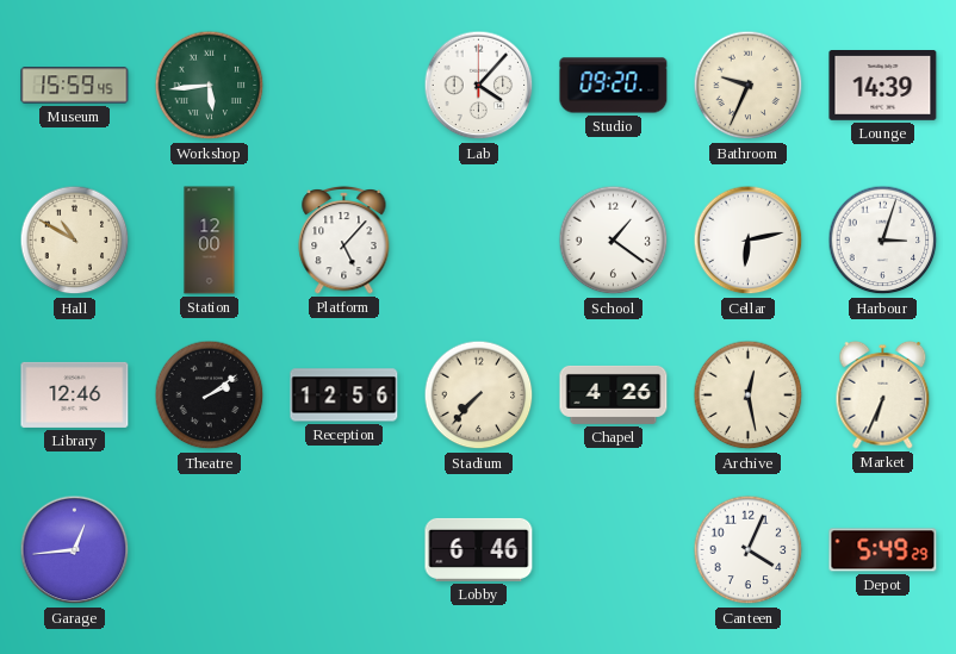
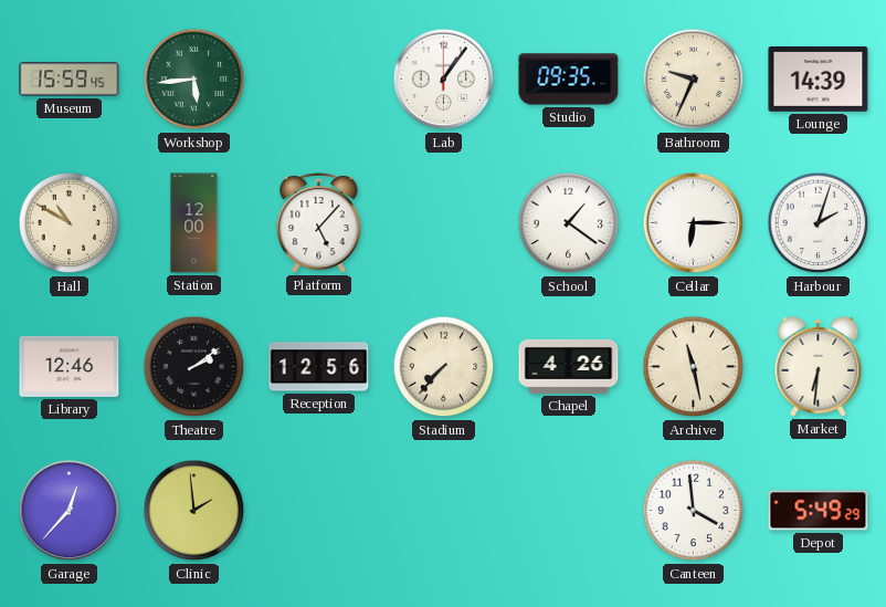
Lab: 4:07 -> 1:06 (444, 80)
Studio: 09:20 -> 09:35 (569, 80)
Cellar: 6:13 -> 6:15 (694, 223)
Harbour: 3:03 -> 2:03 (819, 223)
Archive: 12:28 -> 11:28 (694, 367)
Market: 6:34 -> 6:31 (819, 366)
Garage: 12:44 -> 12:37 (70, 511)
Clinic: none -> 1:59 (194, 511)
Lobby: 6:46 -> none (479, 549)
Canteen: 4:04 -> 3:59 (694, 511)
